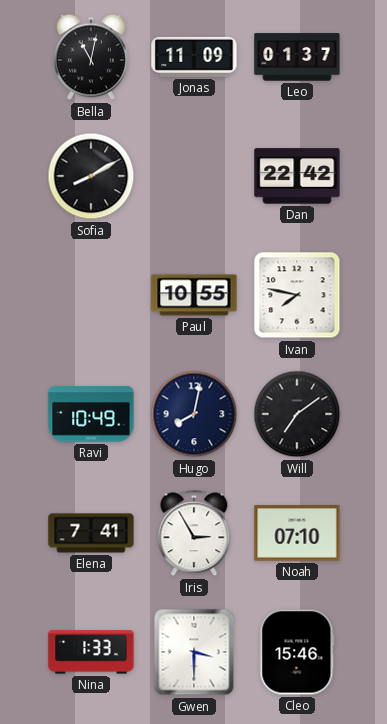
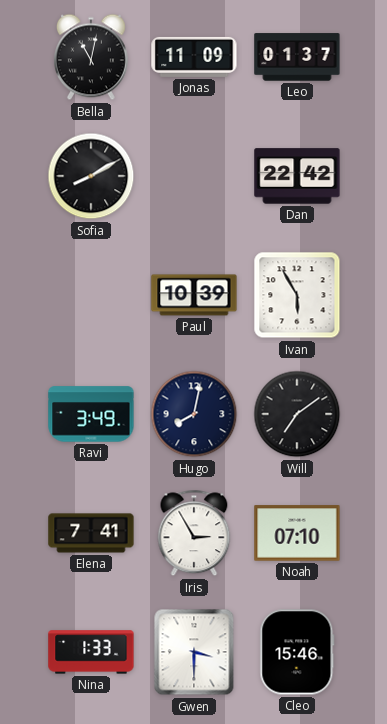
Paul: 10:55 -> 10:39 (194, 295)
Ivan: 7:47 -> 5:55 (297, 295)
Ravi: 10:49 -> 3:49 (91, 414)
